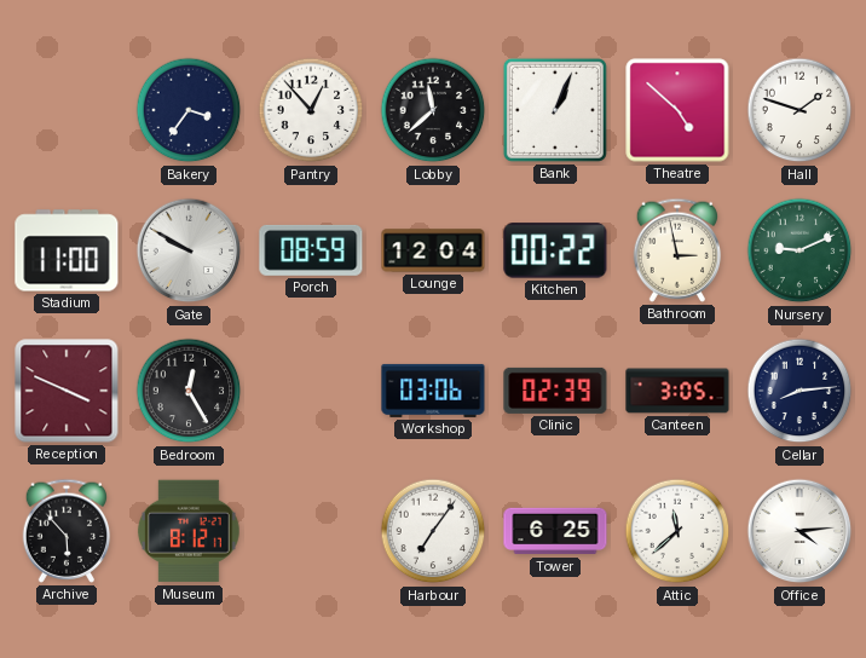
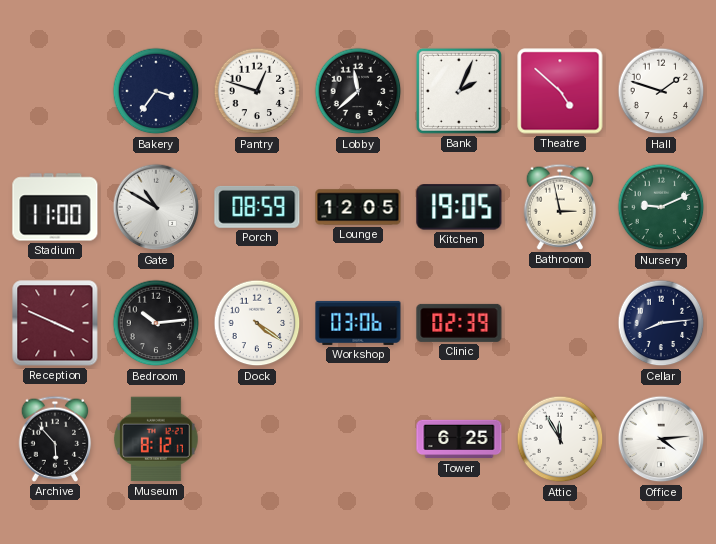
Pantry: 12:53 -> 12:48 (257, 91)
Bank: 1:04 -> 2:04 (459, 91)
Gate: 9:50 -> 10:50 (156, 207)
Lounge: 12:04 -> 12:05 (358, 207)
Kitchen: 00:22 -> 19:05 (459, 207)
Bedroom: 12:25 -> 10:14 (156, 323)
Dock: none -> 4:21 (257, 323)
Canteen: 3:05 -> none (677, 391)
Harbour: 7:06 -> none (433, 531)
Attic: 11:38 -> 11:55 (560, 439)
